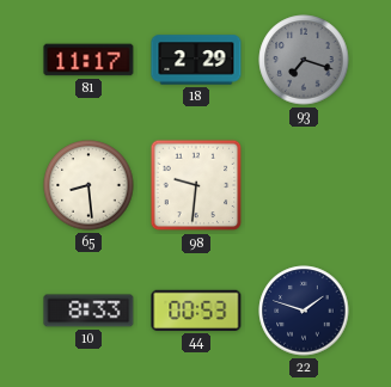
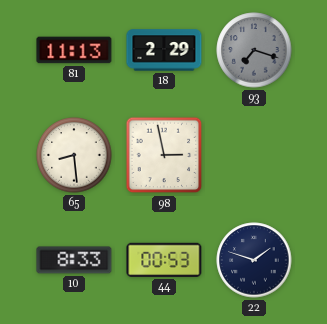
81: 11:17 -> 11:13 (74, 50)
98: 9:31 -> 2:58 (164, 155)
